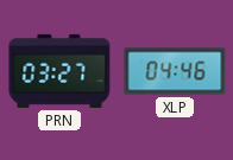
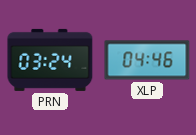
PRN: 03:27 -> 03:24 (50, 60)
